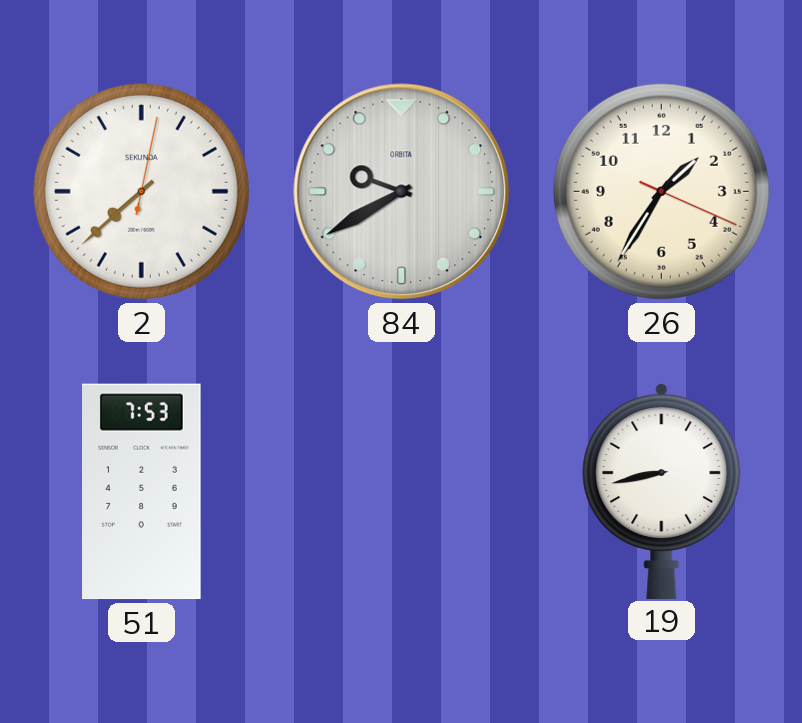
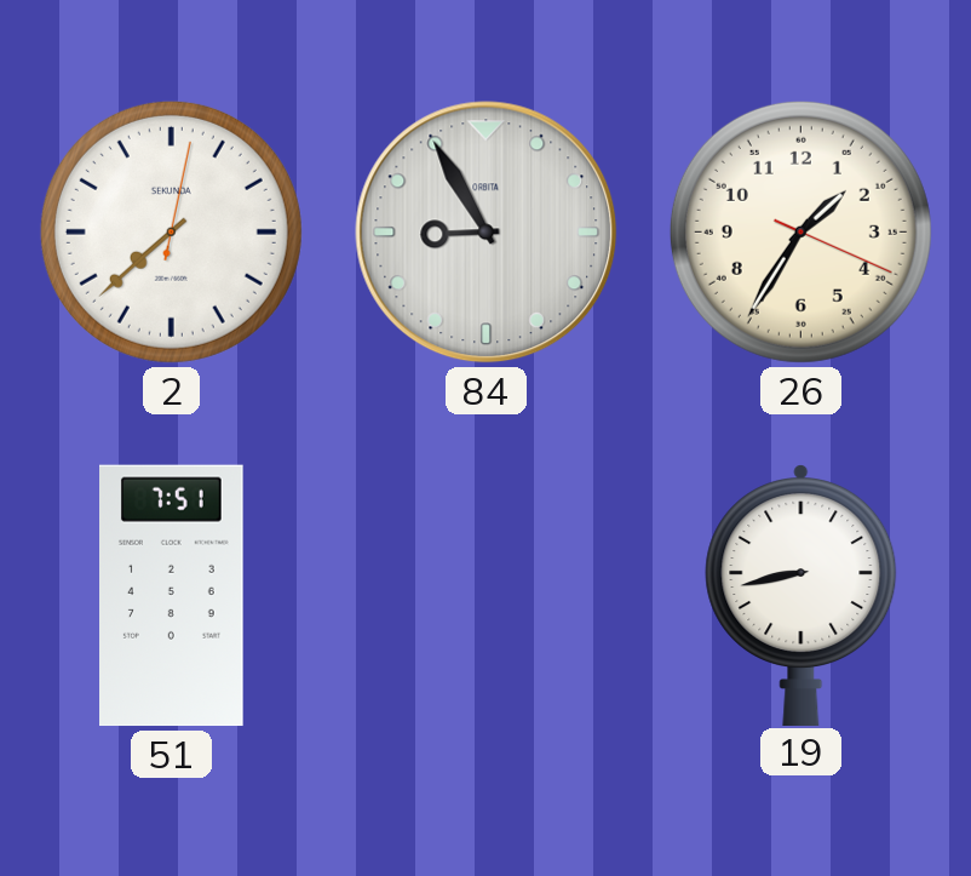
84: 9:40 -> 8:55 (487, 233)
51: 7:53 -> 7:51 (172, 596)
